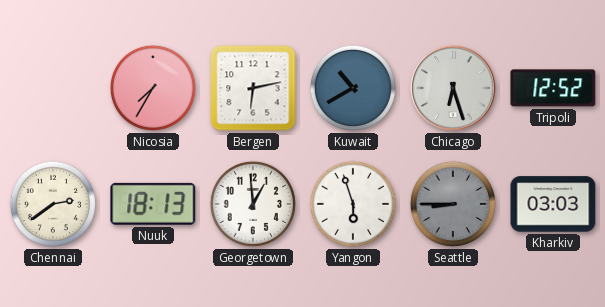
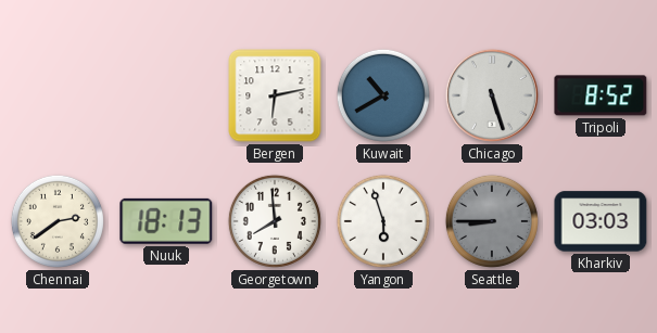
Nicosia: 7:35 -> none (153, 88)
Chicago: 6:27 -> 5:27 (492, 95)
Tripoli: 12:52 -> 8:52 (601, 95)
Georgetown: 12:59 -> 7:59 (275, 221)
